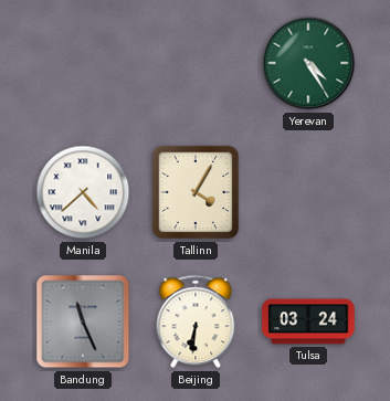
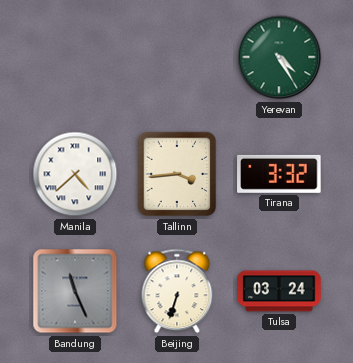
Tallinn: 4:05 -> 3:44 (177, 174)
Tirana: none -> 3:32 (279, 174)
Beijing: 6:31 -> 6:33 (177, 291)
